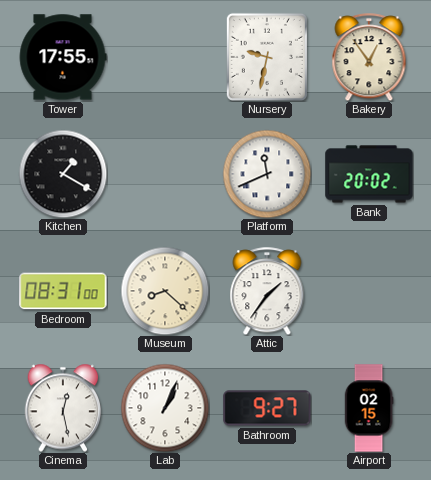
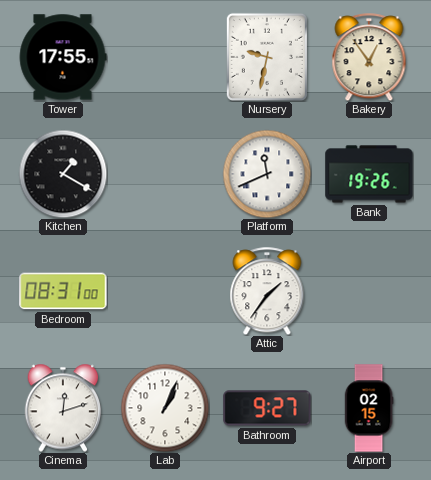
Bank: 20:02 -> 19:26 (369, 174)
Museum: 8:22 -> none (165, 291)
Cinema: 12:28 -> 12:12 (63, 408)
